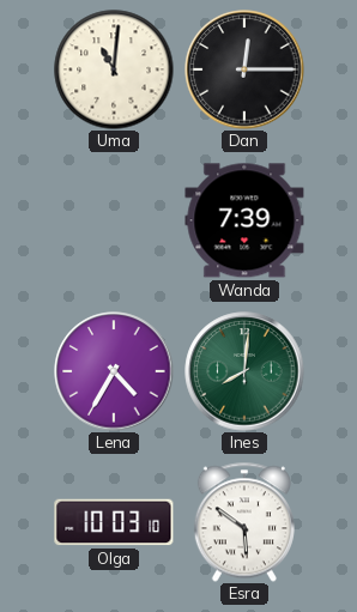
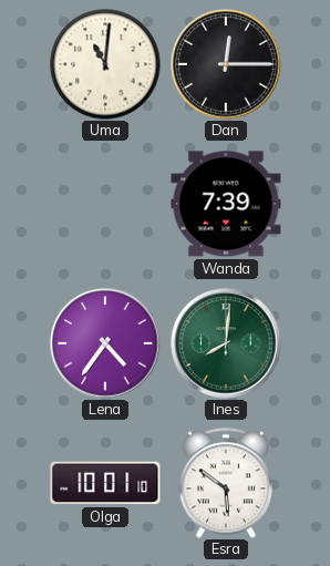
Lena: 4:35 -> 4:36 (105, 343)
Olga: 10:03 -> 10:01 (105, 483)
